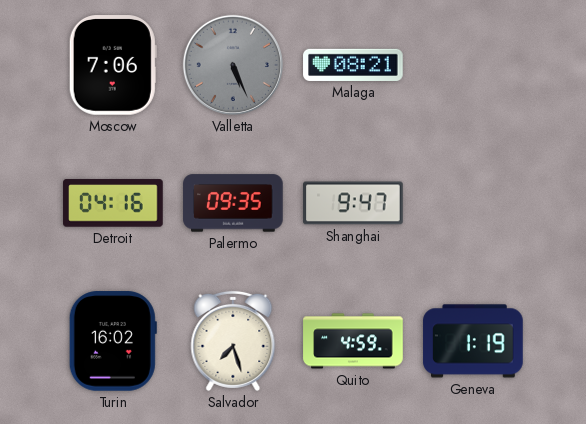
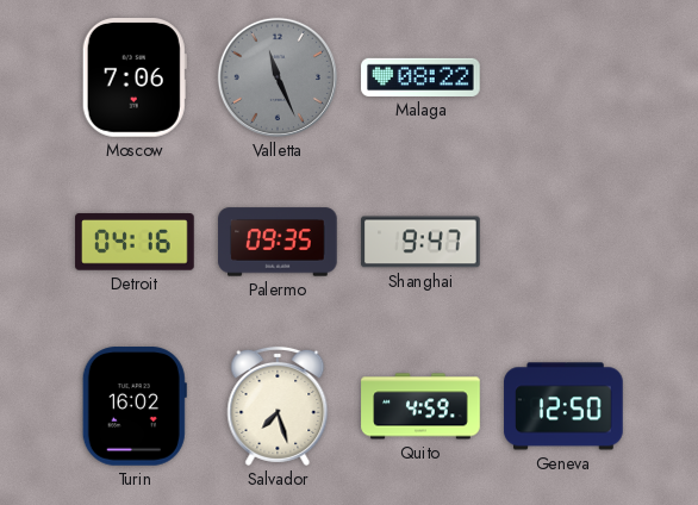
Valletta: 5:26 -> 11:26 (278, 77)
Malaga: 08:21 -> 08:22 (420, 77)
Geneva: 1:19 -> 12:50 (563, 406)
